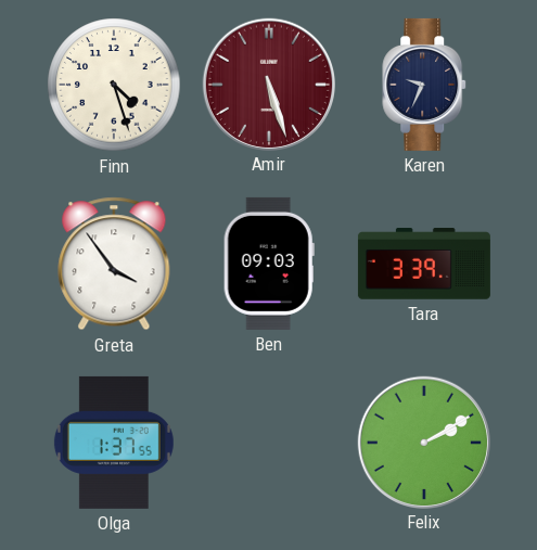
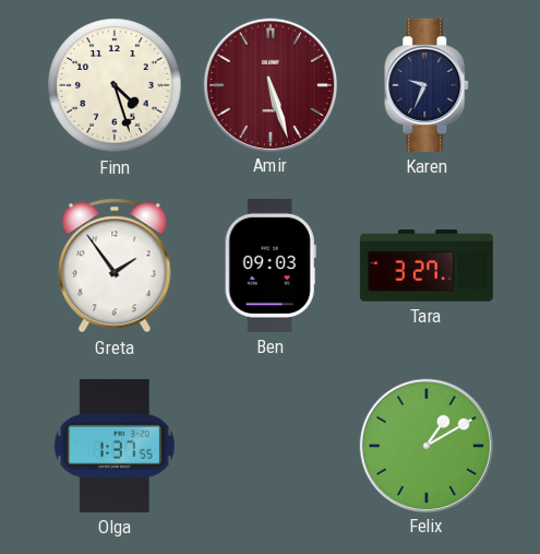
Greta: 3:54 -> 1:54 (115, 266)
Tara: 3:39 -> 3:27 (427, 266)
Felix: 2:10 -> 1:10 (425, 445)
